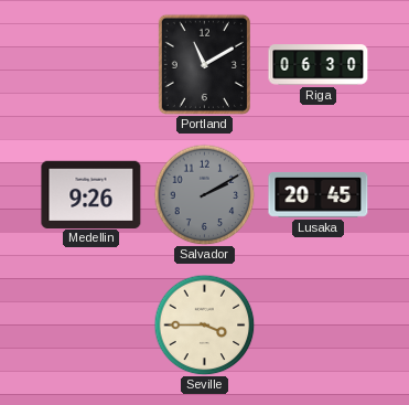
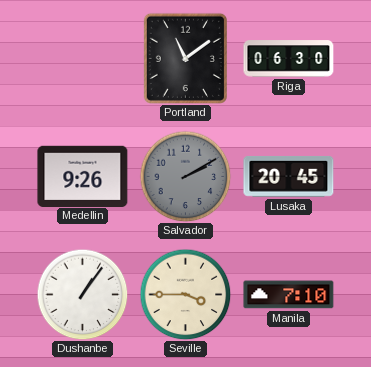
Portland: 11:10 -> 11:09 (185, 58)
Dushanbe: none -> 1:06 (82, 294)
Manila: none -> 7:10 (289, 295)
